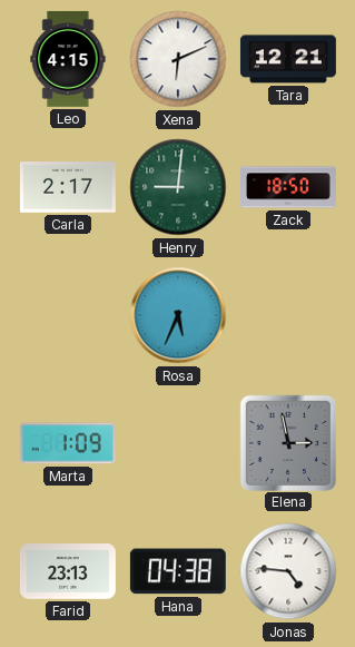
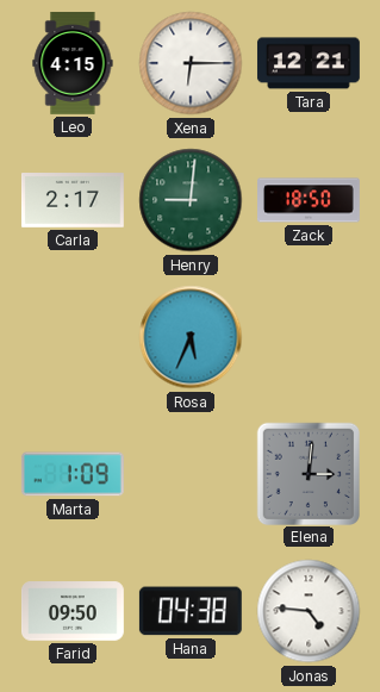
Xena: 6:11 -> 6:15 (191, 63)
Elena: 2:58 -> 3:01 (307, 473)
Farid: 23:13 -> 09:50 (73, 611)
